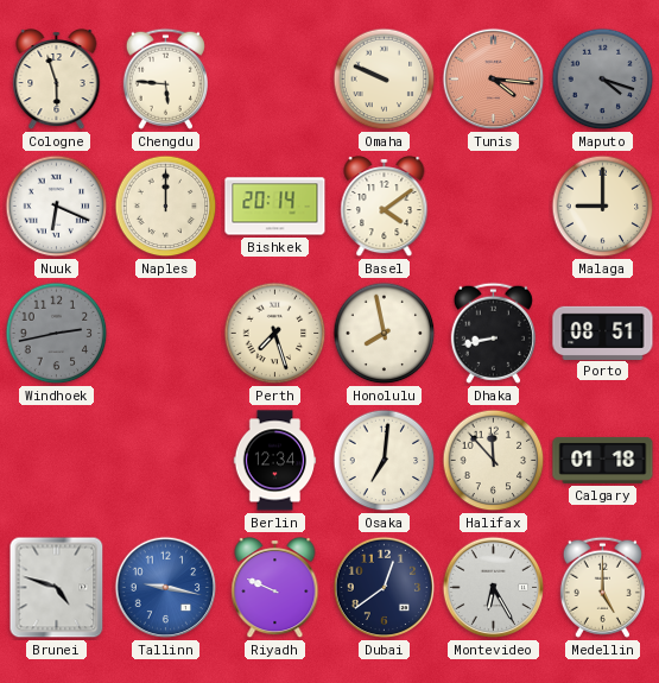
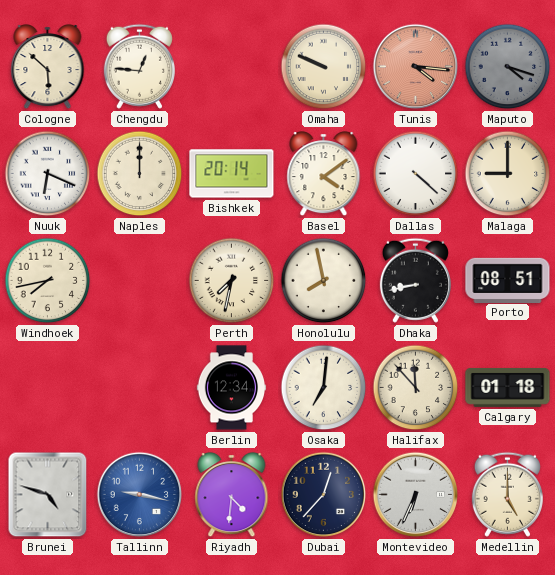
Cologne: 5:57 -> 5:52 (48, 68)
Chengdu: 5:46 -> 12:46 (139, 66)
Dallas: none -> 4:22 (416, 174)
Windhoek: 2:43 -> 7:43 (48, 281)
Windhoek dial: grey -> cream (48, 281)
Perth: 7:27 -> 7:32 (232, 281)
Riyadh: 9:49 -> 4:31 (232, 496)
Dubai: 12:39 -> 12:37 (324, 495)
Montevideo: 6:25 -> 6:34 (416, 495)
